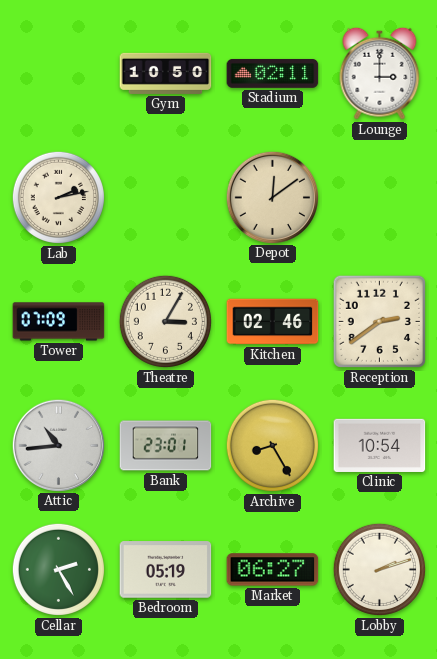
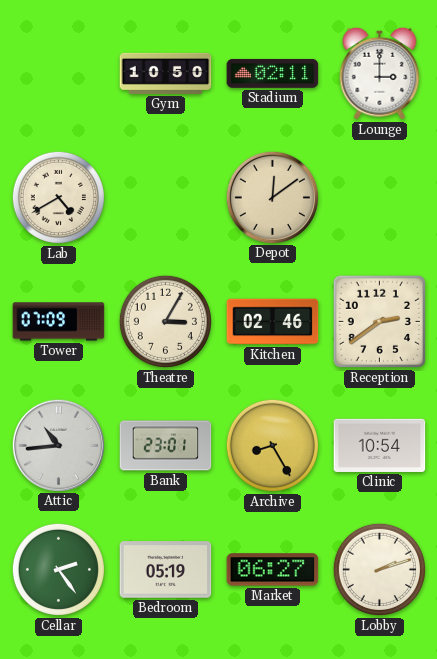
Lab: 2:13 -> 4:40 (58, 197)
Cellar: 2:25 -> 2:24 (58, 569)
